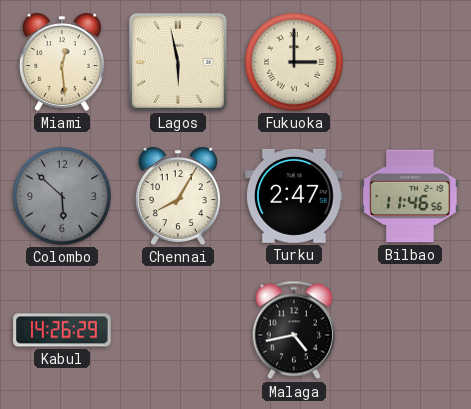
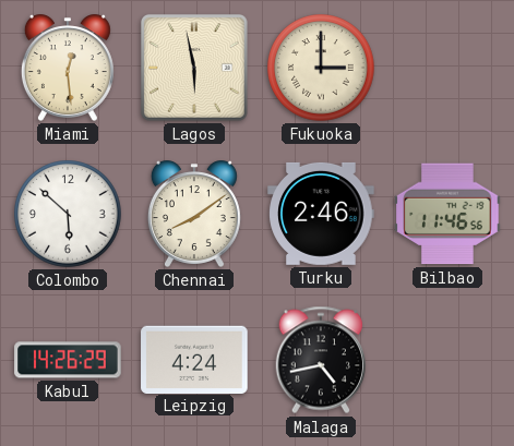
Colombo dial: grey -> white (68, 214)
Chennai: 8:05 -> 8:09 (194, 214)
Turku: 2:47 -> 2:46 (321, 214)
Leipzig: none -> 4:24 (194, 359)
